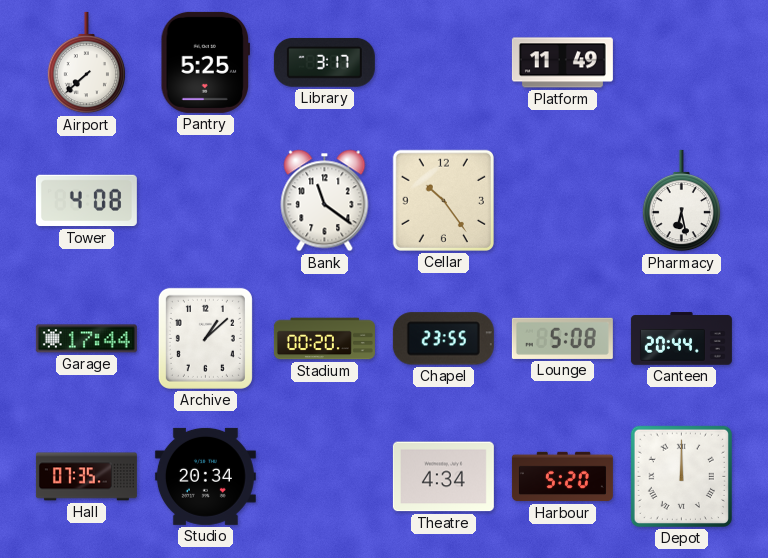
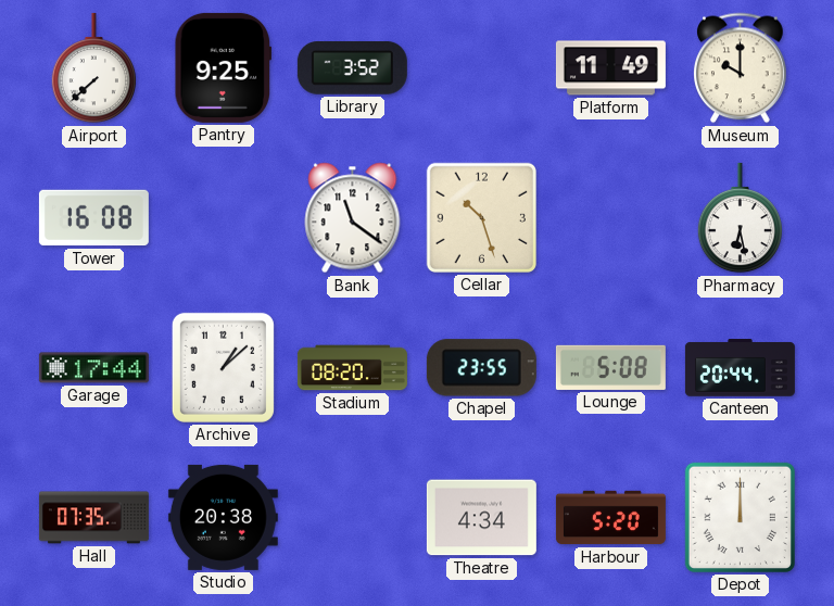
Pantry: 5:25 -> 9:25 (223, 67)
Library: 3:17 -> 3:52 (352, 67)
Museum: none -> 10:00 (741, 68)
Tower: 4:08 -> 16:08 (93, 218)
Cellar: 10:24 -> 10:27 (481, 217)
Stadium: 00:20 -> 08:20 (352, 368)
Studio: 20:34 -> 20:38 (223, 517)
